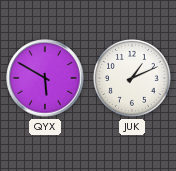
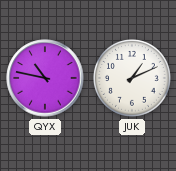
QYX: 5:50 -> 10:47 (45, 78)
